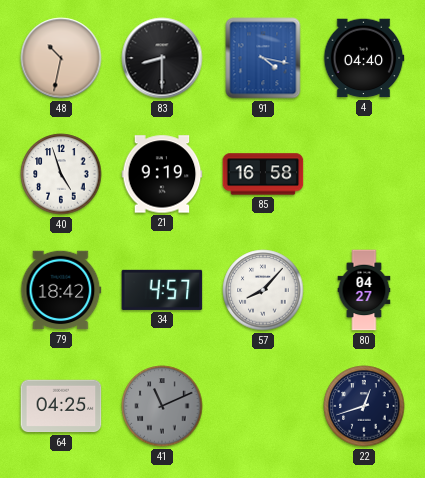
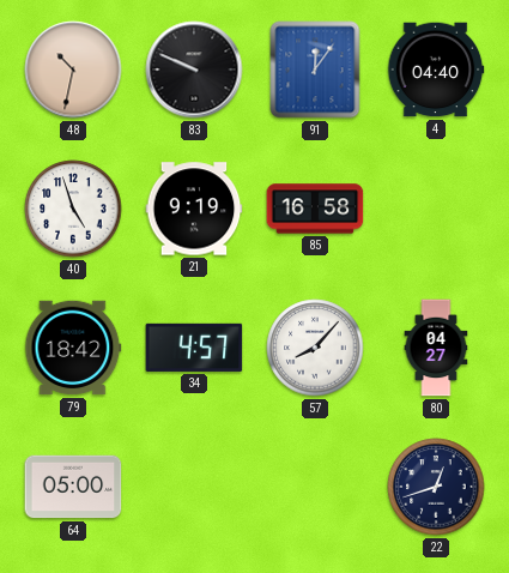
83: 8:30 -> 9:49 (194, 70)
91: 4:17 -> 12:06 (315, 70)
64: 04:25 -> 05:00 (73, 487)
41: 11:11 -> none (162, 406)
